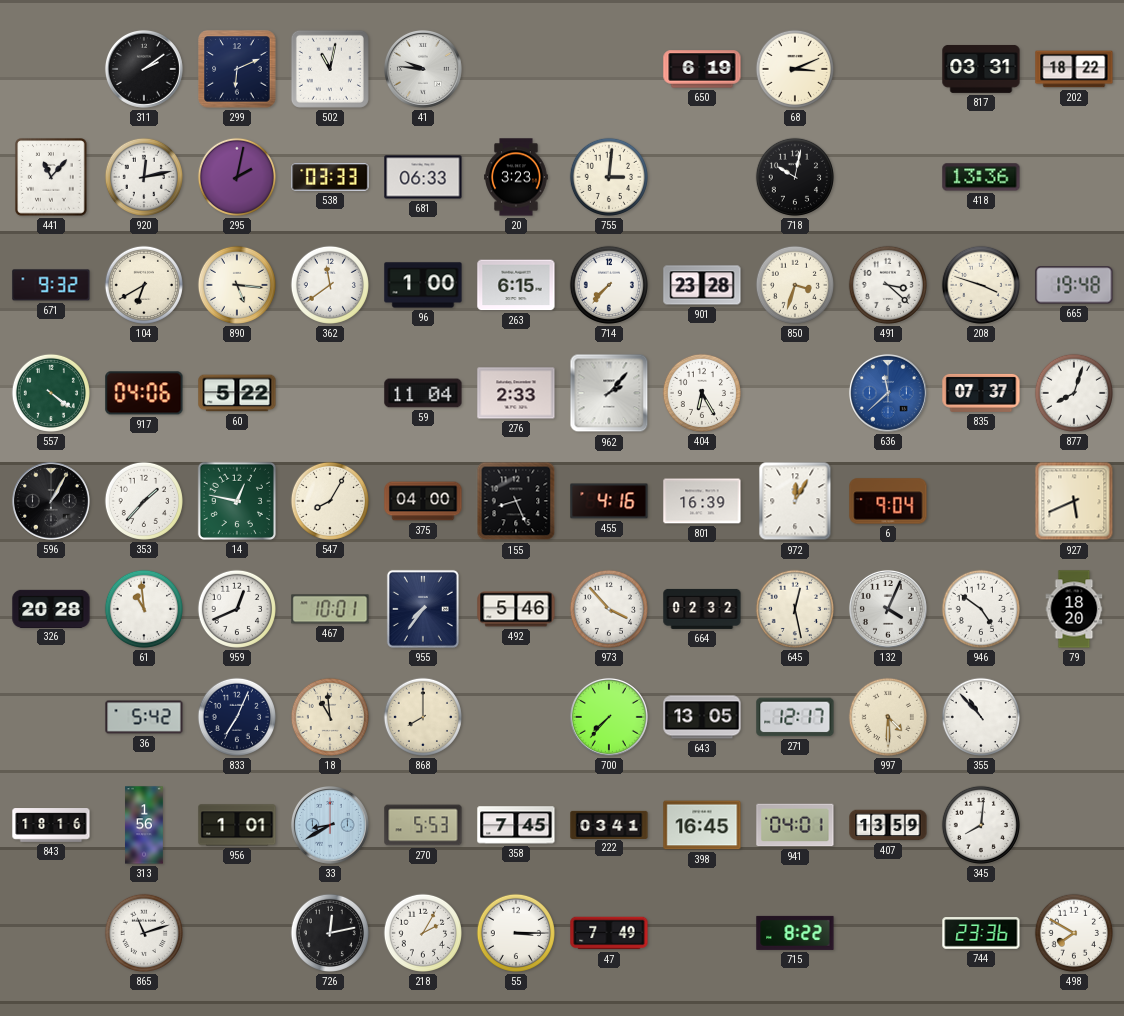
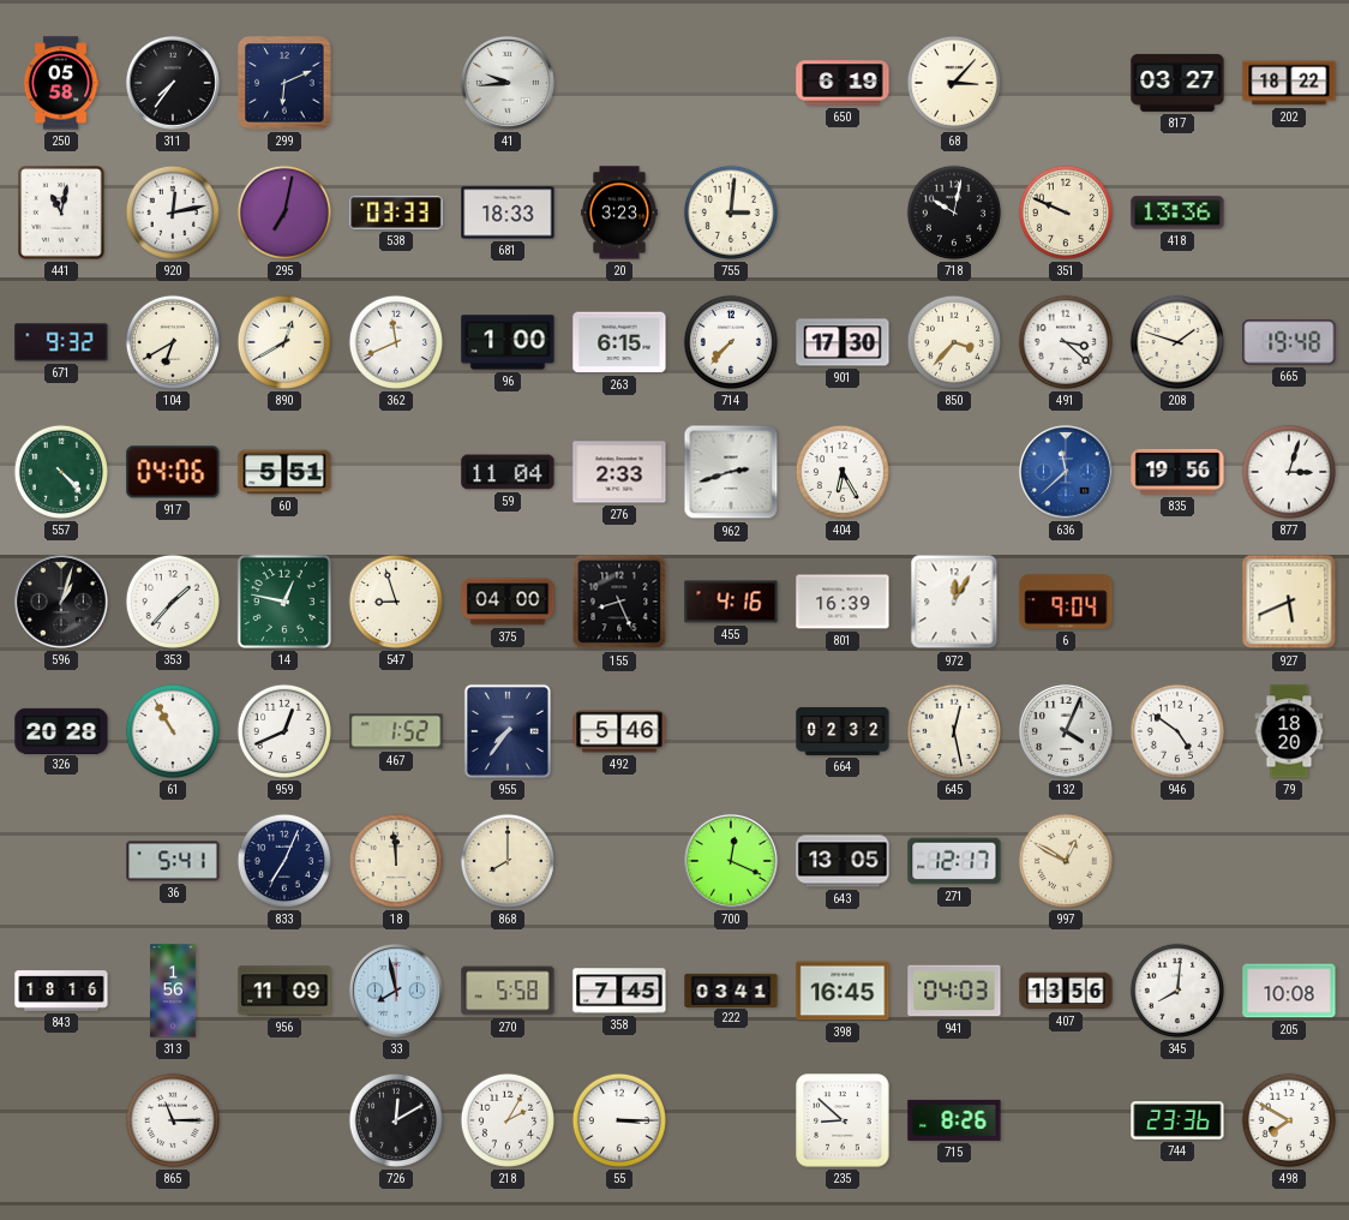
250: none -> 05:58 (61, 83)
311: 2:09 -> 7:36 (173, 83)
502: 11:02 -> none (330, 69)
41: 9:46 -> 9:44 (508, 83)
68: 3:11 -> 3:07 (954, 83)
817: 03:31 -> 03:27 (1177, 83)
441: 11:07 -> 11:02 (61, 213)
295: 2:02 -> 7:02 (284, 213)
681: 06:33 -> 18:33 (508, 213)
351: none -> 9:49 (1066, 213)
890: 5:16 -> 12:40 (284, 342)
362: 11:39 -> 11:41 (396, 342)
901: 23:28 -> 17:30 (843, 342)
850: 3:33 -> 3:37 (954, 342)
208: 3:48 -> 1:48 (1177, 342)
557: 4:21 -> 4:23 (61, 472)
60: 5:22 -> 5:51 (284, 472)
962: 2:07 -> 2:42 (731, 472)
835: 07:37 -> 19:56 (1177, 472)
877: 8:03 -> 3:03 (1289, 472)
596: 1:05 -> 1:03 (61, 602)
547: 8:05 -> 8:57 (396, 602)
61: 10:59 -> 10:55 (173, 731)
467: 10:01 -> 1:52 (396, 731)
973: 3:53 -> none (609, 609)
36: 5:42 -> 5:41 (173, 861)
18: 10:59 -> 11:59 (396, 861)
700: 7:37 -> 12:19 (731, 861)
997: 4:30 -> 12:50 (1066, 861)
355: 10:53 -> none (981, 717)
956: 1:01 -> 11:09 (284, 991)
33: 8:40 -> 7:58 (396, 991)
270: 5:53 -> 5:58 (508, 991)
941: 04:01 -> 04:03 (954, 991)
407: 13:59 -> 13:56 (1066, 991)
205: none -> 10:08 (1289, 991)
865: 11:12 -> 11:15 (173, 1120)
726: 12:13 -> 12:10 (396, 1120)
47: 7:49 -> none (609, 933)
235: none -> 8:52 (843, 1120)
715: 8:22 -> 8:26 (954, 1120)
